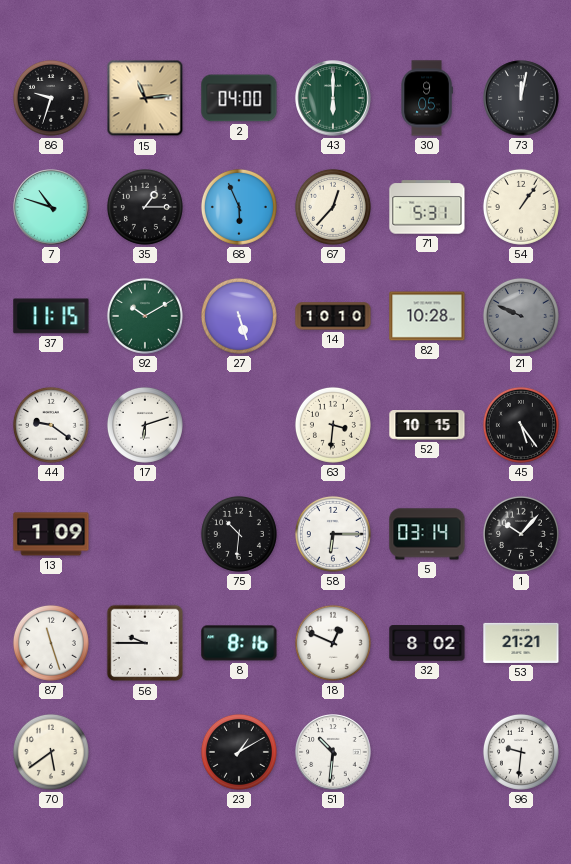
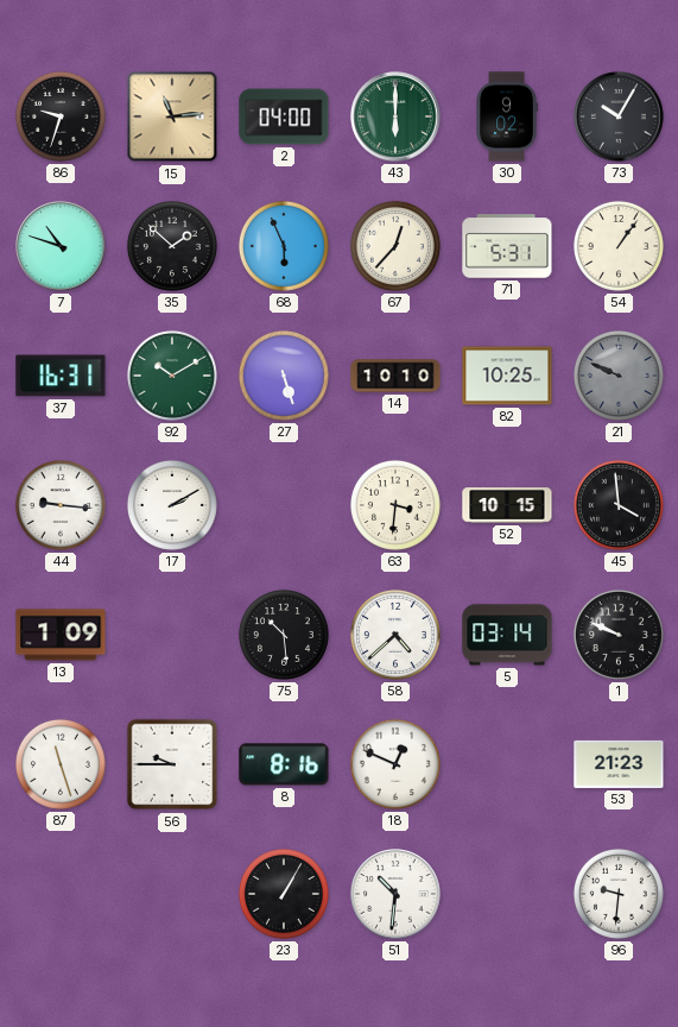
30: 9:05 -> 9:02 (507, 116)
73: 12:02 -> 10:05 (619, 116)
35: 1:15 -> 1:52 (172, 246)
37: 11:15 -> 16:31 (61, 376)
82: 10:28 -> 10:25 (507, 376)
44: 9:21 -> 9:16 (61, 505)
17: 6:12 -> 2:10 (172, 505)
45: 5:24 -> 3:59 (619, 505)
75: 10:31 -> 10:29 (284, 635)
58: 6:15 -> 4:38 (395, 635)
1: 10:07 -> 9:49 (619, 635)
32: 8:02 -> none (427, 643)
53: 21:21 -> 21:23 (619, 764)
70: 5:39 -> none (51, 752)
23: 1:10 -> 1:05 (284, 894)
